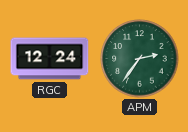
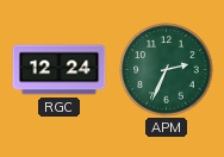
APM: 2:36 -> 2:34 (167, 70)
